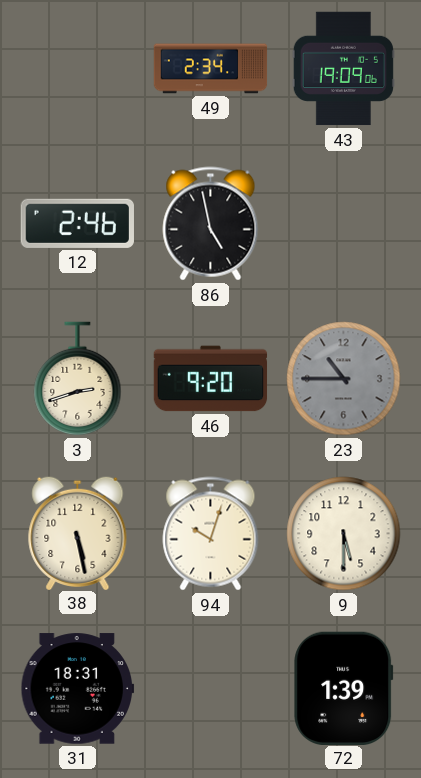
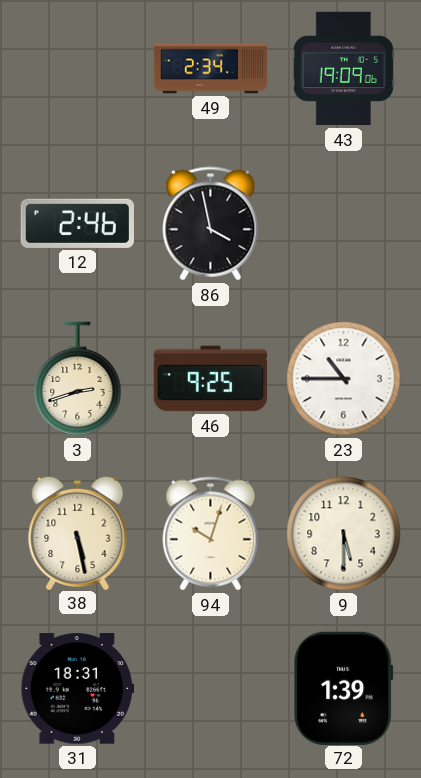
86: 4:58 -> 3:58 (211, 224)
46: 9:20 -> 9:25 (211, 379)
23 dial: grey -> white (344, 379)
